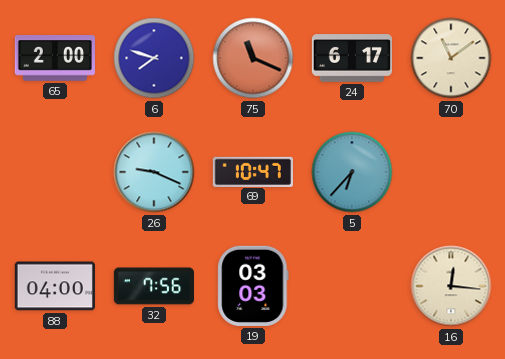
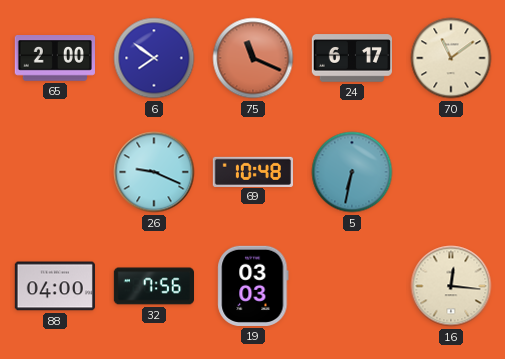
6: 7:48 -> 7:51 (154, 58)
69: 10:47 -> 10:48 (252, 171)
5: 6:37 -> 6:32 (352, 172)
